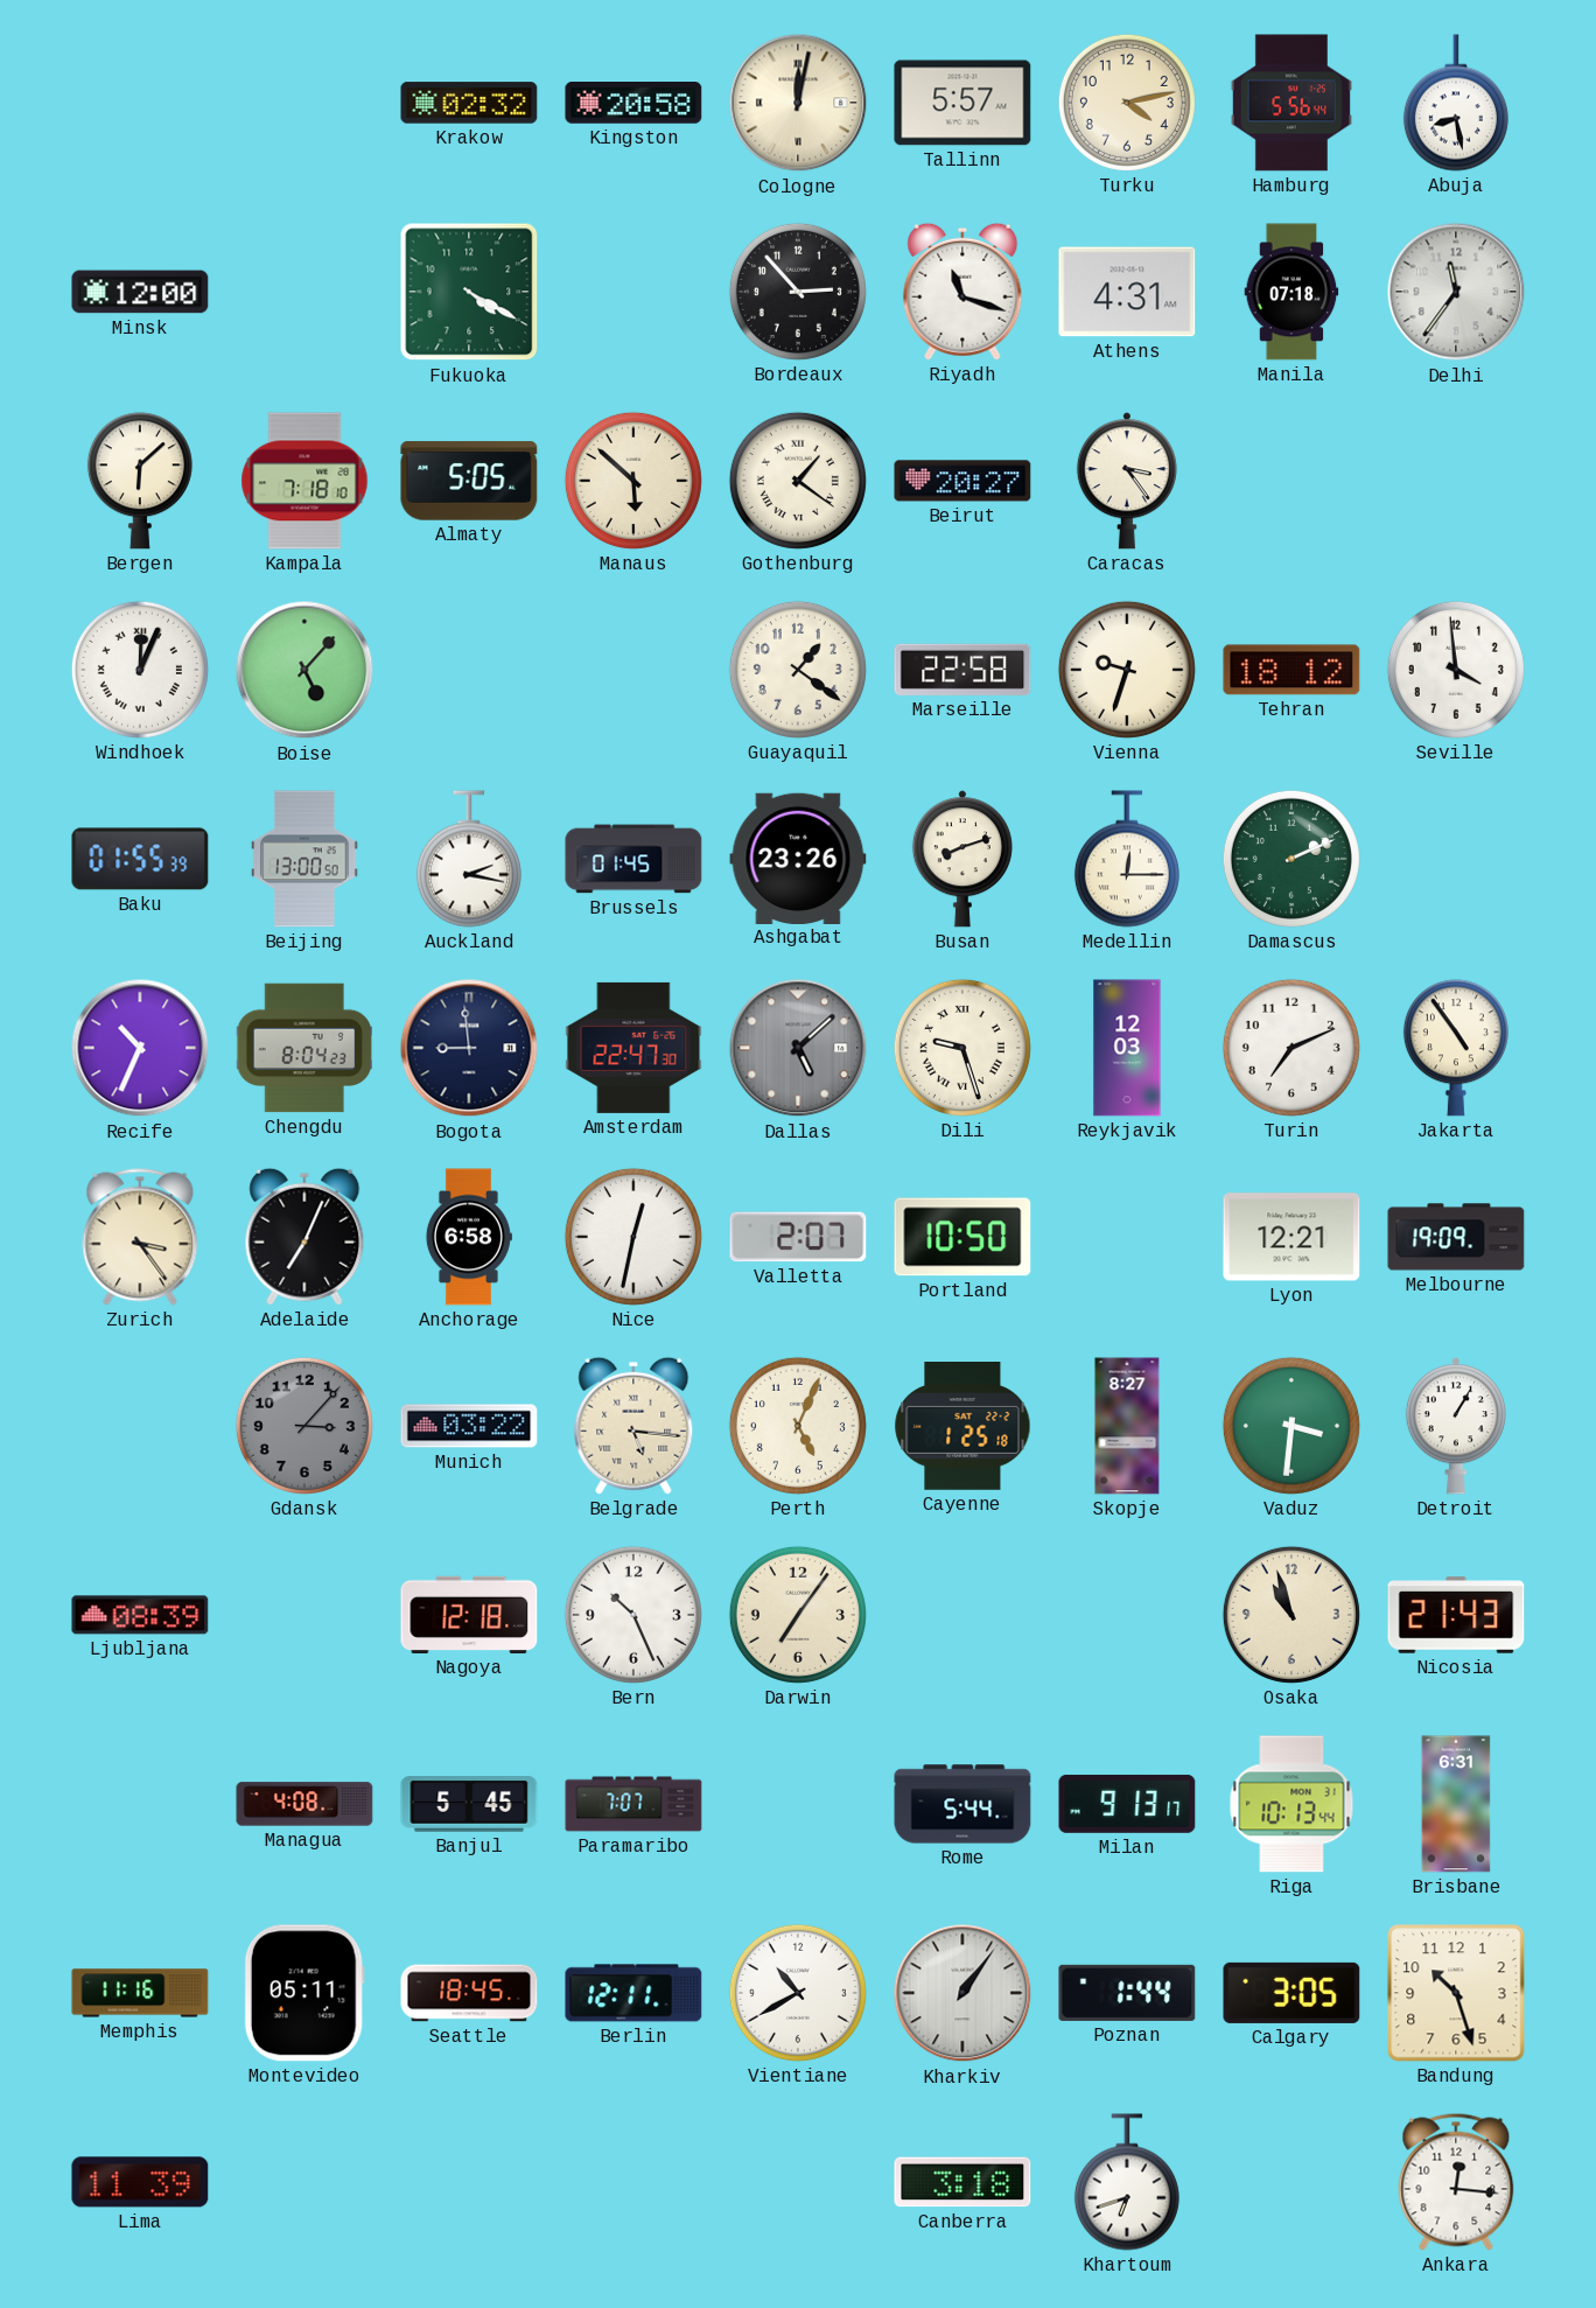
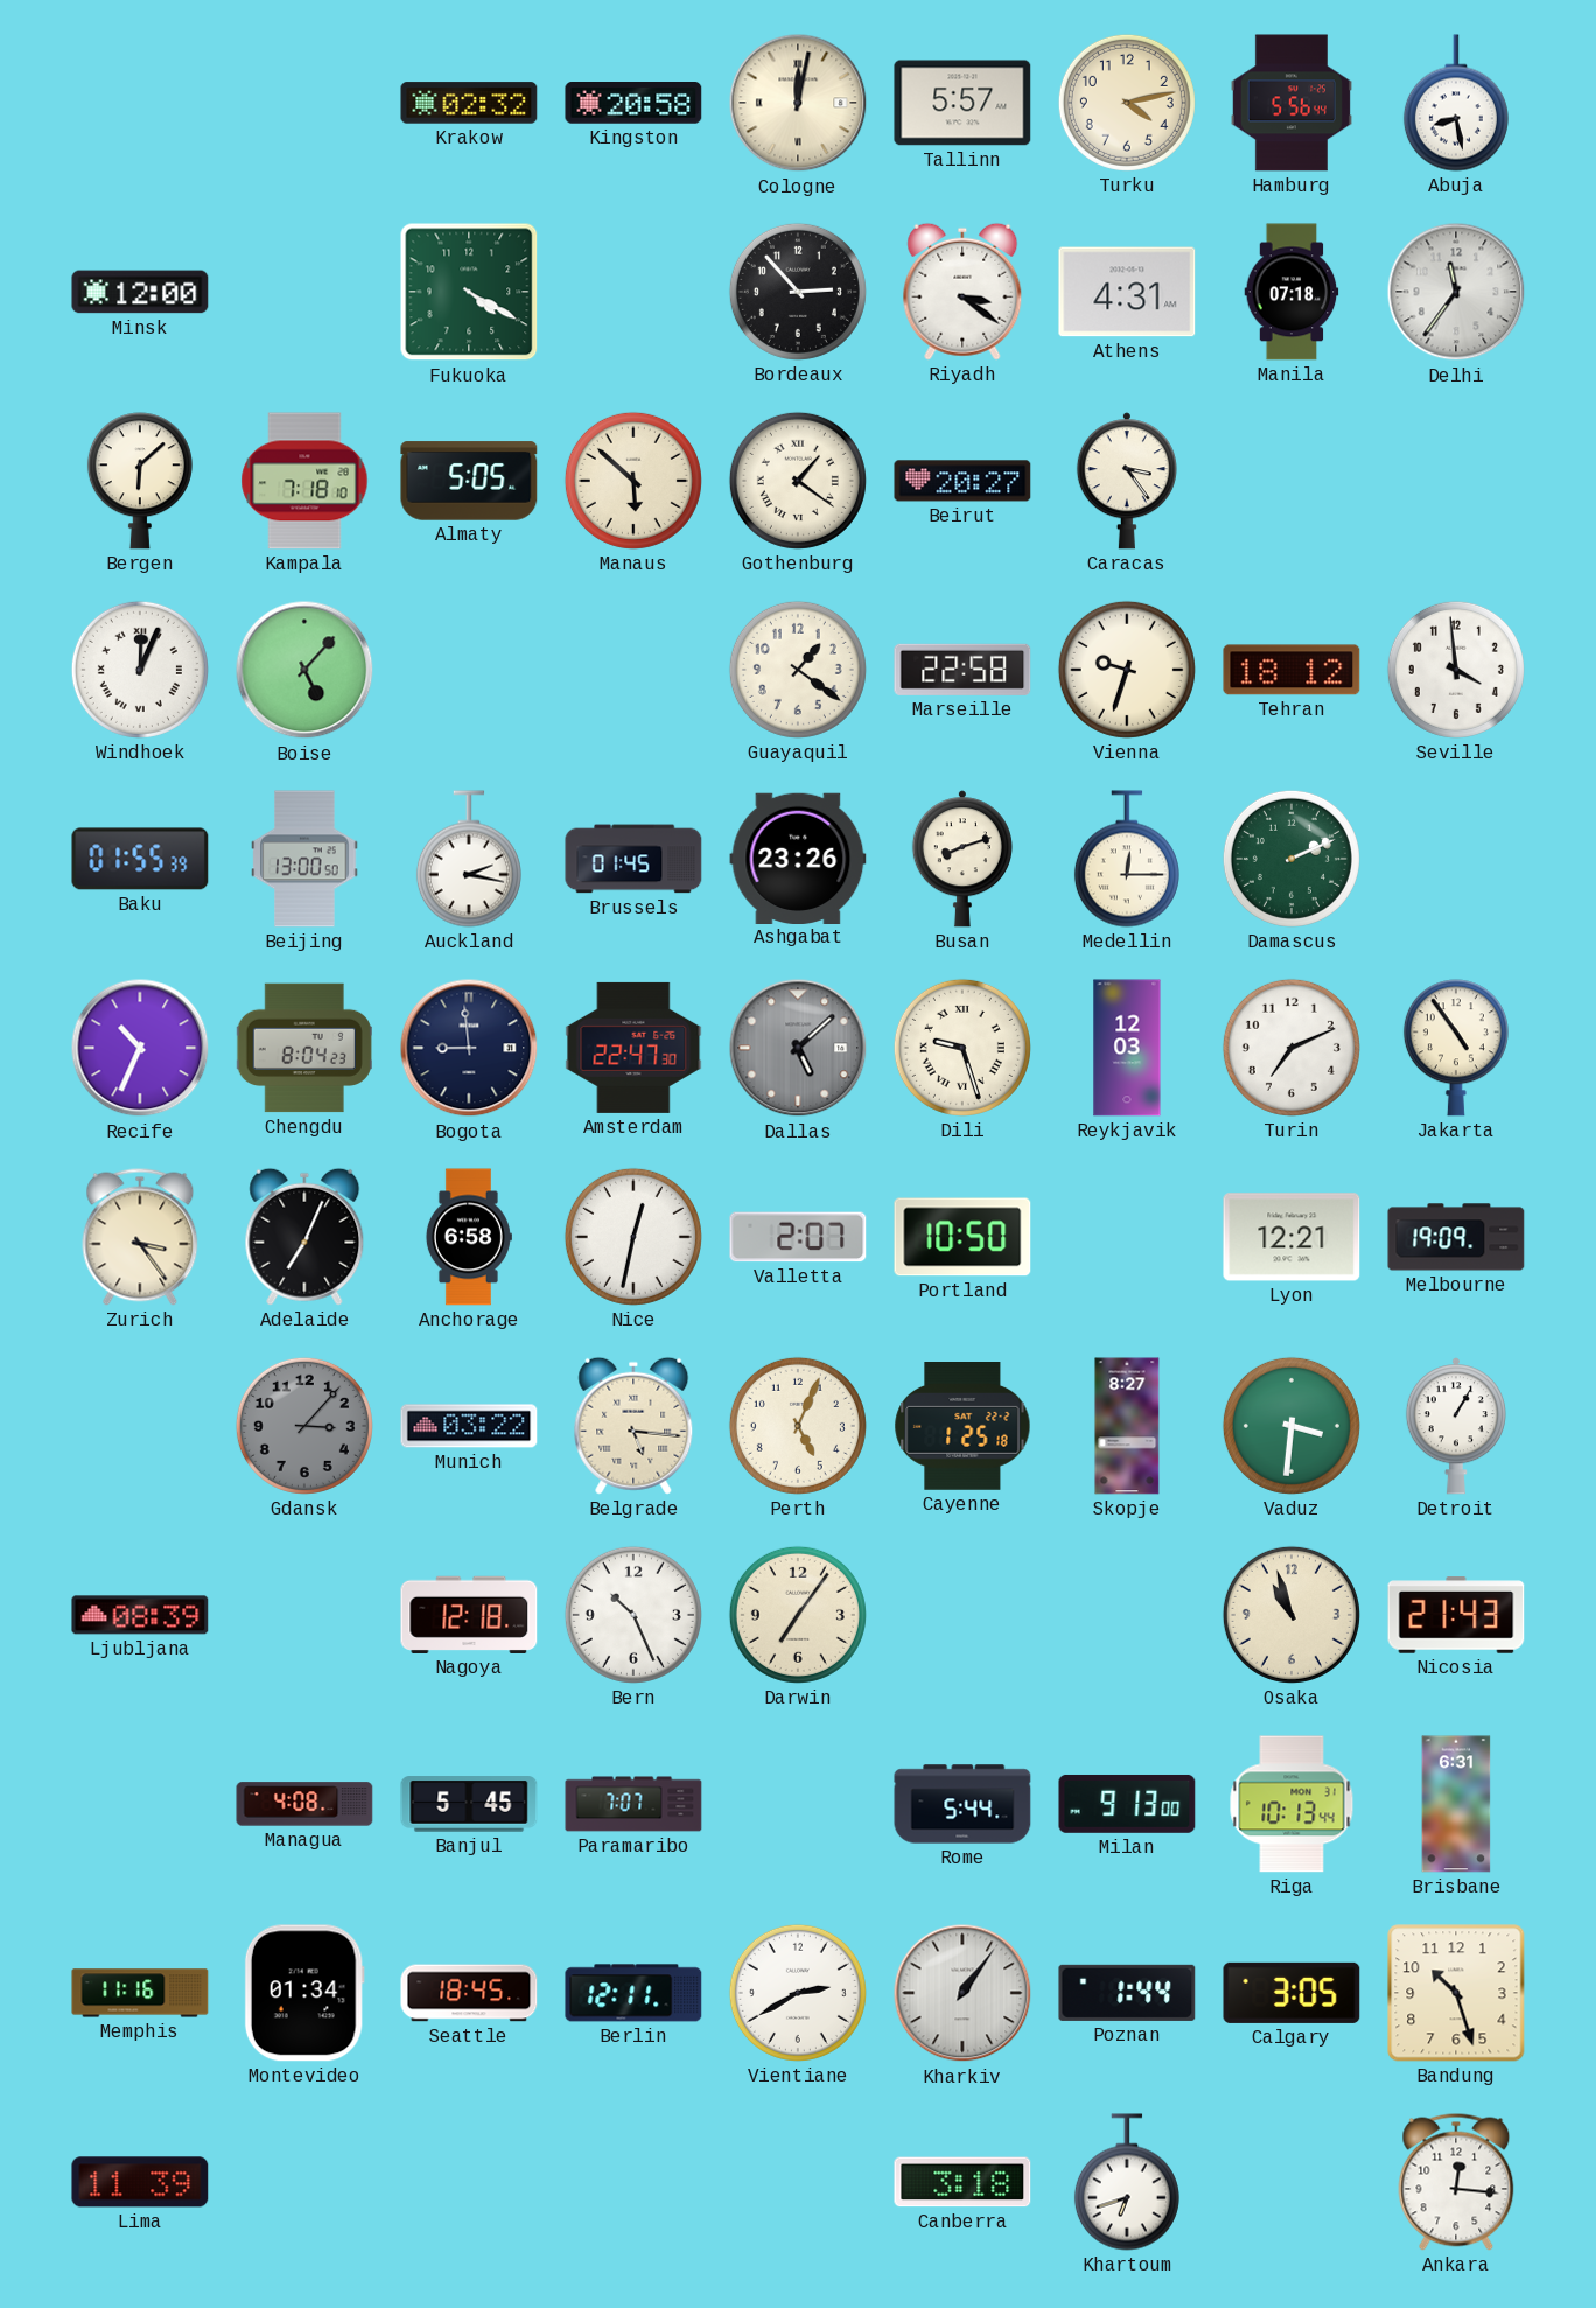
Riyadh: 11:18 -> 3:21 (963, 292)
Milan: 9:13:17 -> 9:13:00 (1127, 1804)
Montevideo: 05:11 -> 01:34 (304, 1993)
Vientiane: 10:40 -> 2:40 (798, 1993)
